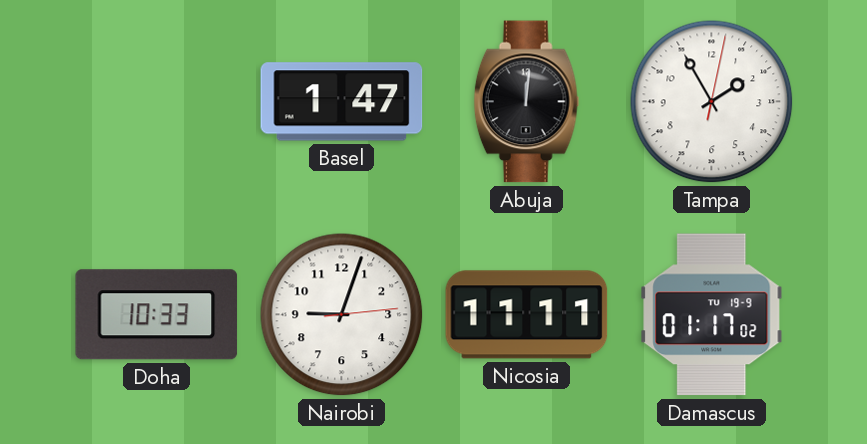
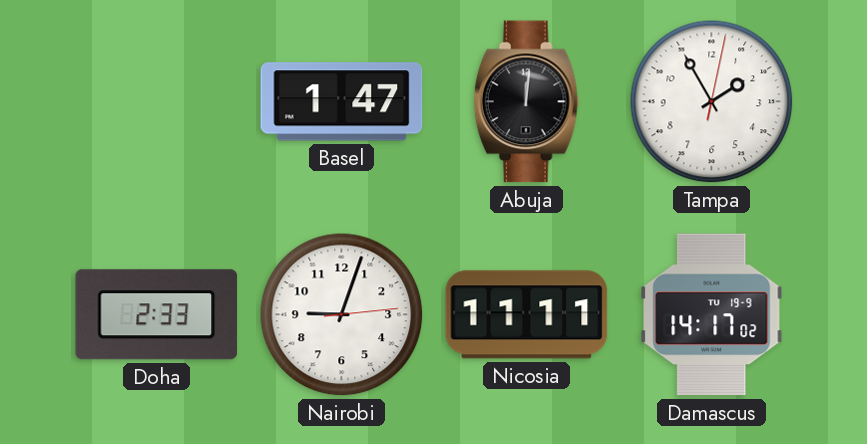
Doha: 10:33 -> 2:33 (156, 315)
Damascus: 01:17 -> 14:17 (712, 315)
